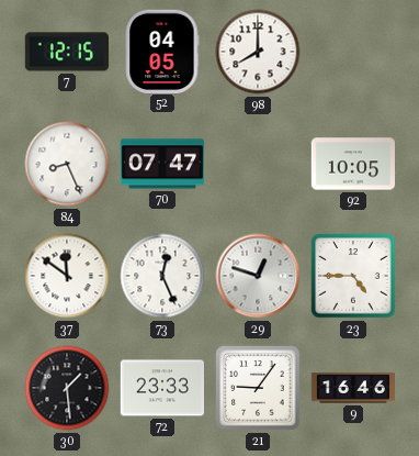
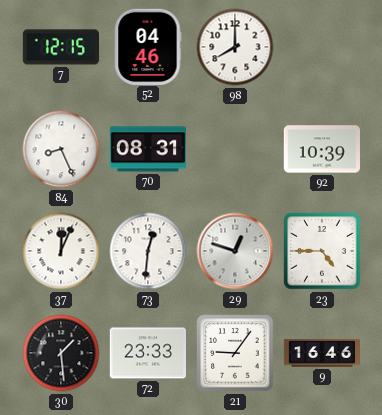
52: 04:05 -> 04:46 (148, 46)
70: 07:47 -> 08:31 (147, 149)
92: 10:05 -> 10:39 (321, 149)
37: 11:51 -> 12:04 (61, 251)
73: 12:26 -> 12:31 (148, 251)
